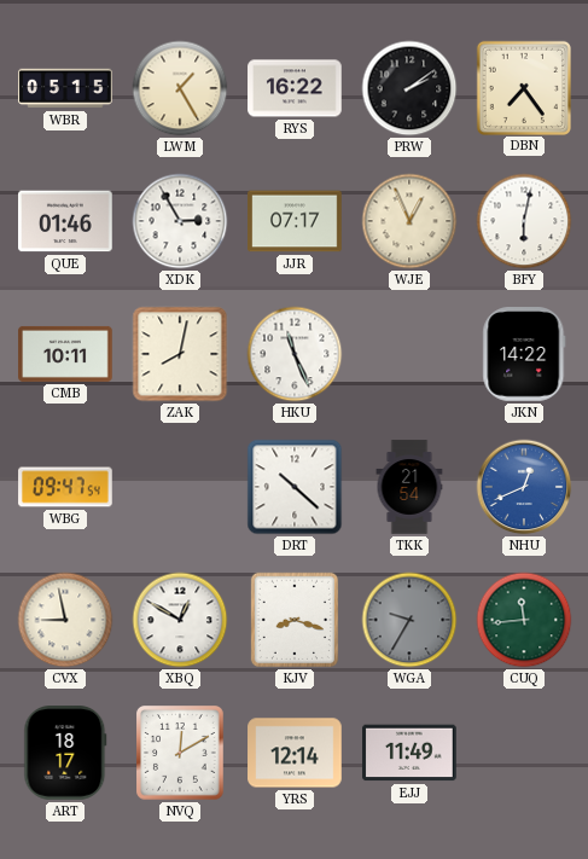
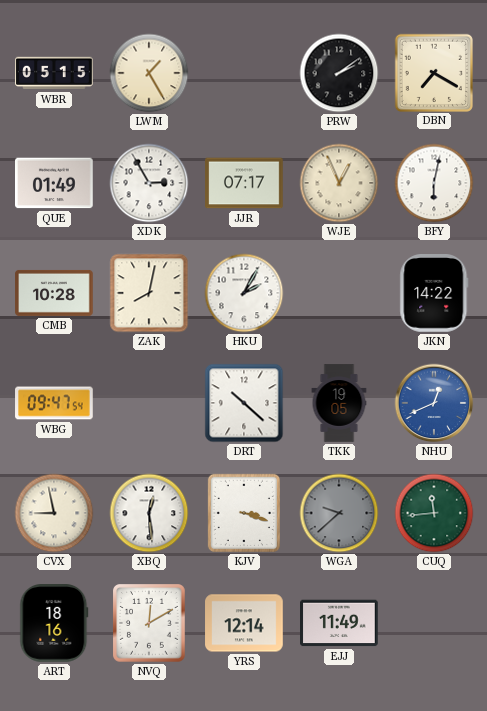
RYS: 16:22 -> none (295, 88)
DBN: 7:24 -> 7:20 (433, 72)
QUE: 01:46 -> 01:49 (55, 183)
CMB: 10:11 -> 10:28 (54, 293)
HKU: 11:26 -> 2:05 (244, 293)
TKK: 21:54 -> 19:05 (339, 403)
XBQ: 12:50 -> 12:29 (149, 513)
KJV: 8:18 -> 3:18 (244, 513)
WGA: 9:35 -> 9:38 (339, 513)
ART: 18:17 -> 18:16 (54, 624)
